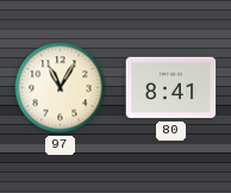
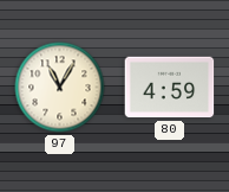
80: 8:41 -> 4:59 (170, 88)
